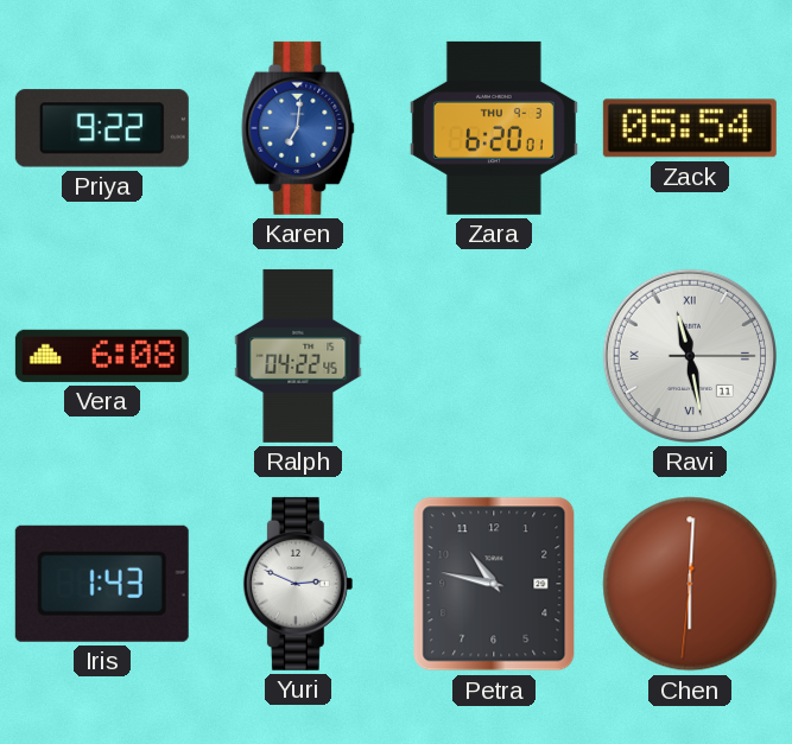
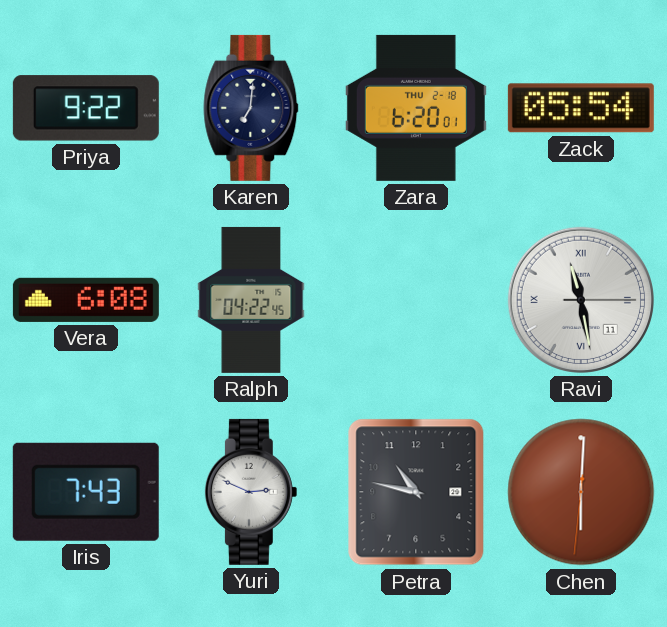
Karen dial: blue -> navy (251, 108)
Zara date: THU 9-3 -> THU 2-18 (416, 108)
Iris: 1:43 -> 7:43 (86, 492)
